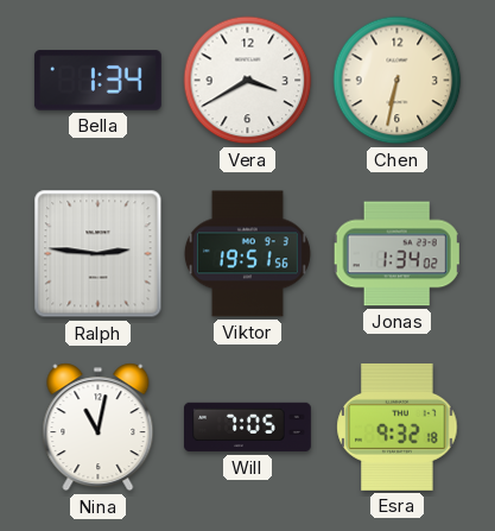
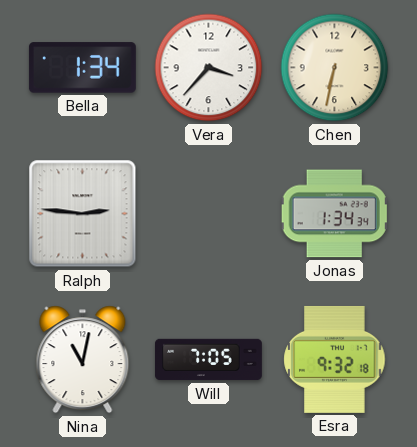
Vera: 3:40 -> 3:37 (209, 68)
Viktor: 19:51 -> none (247, 254)
Jonas: 1:34:02 -> 1:34:34 (334, 214)
